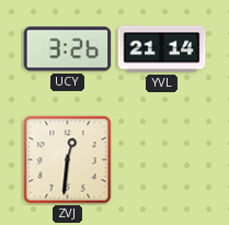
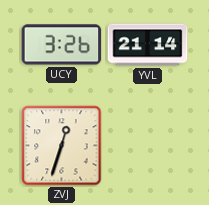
ZVJ: 12:31 -> 12:33 (62, 146)
